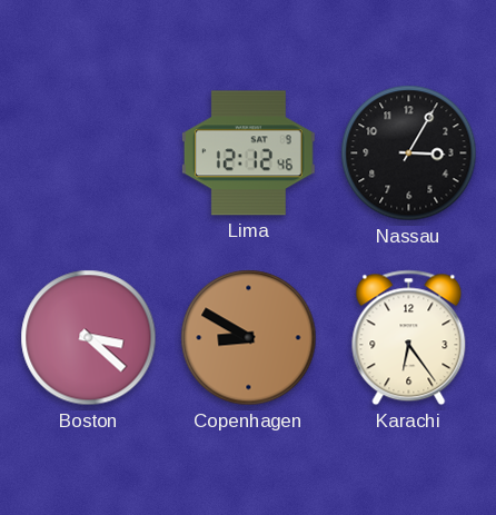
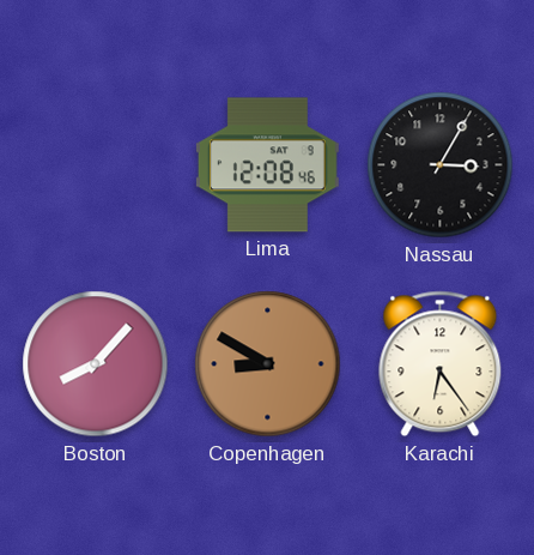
Lima: 12:12 -> 12:08 (267, 165)
Boston: 3:22 -> 8:07 (96, 364)
